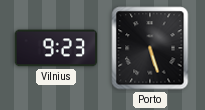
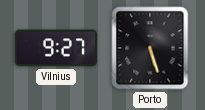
Vilnius: 9:23 -> 9:27 (56, 48)
